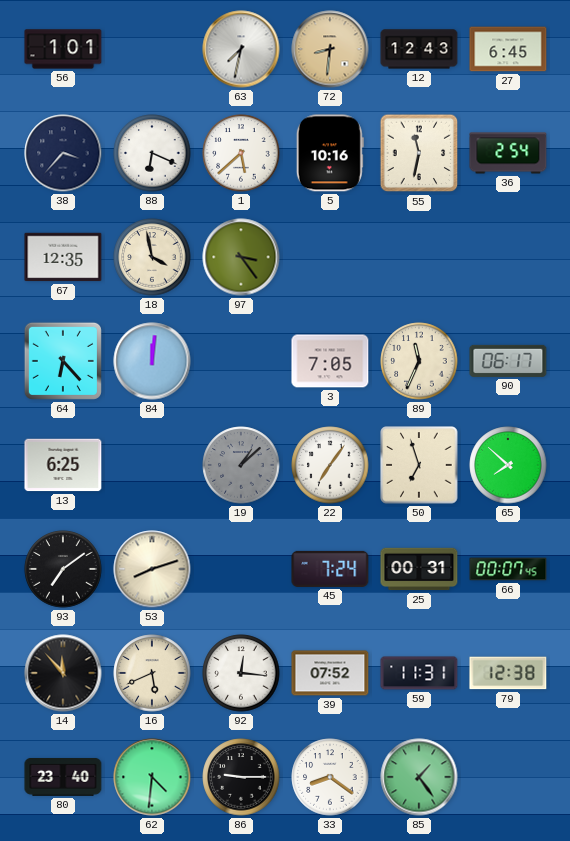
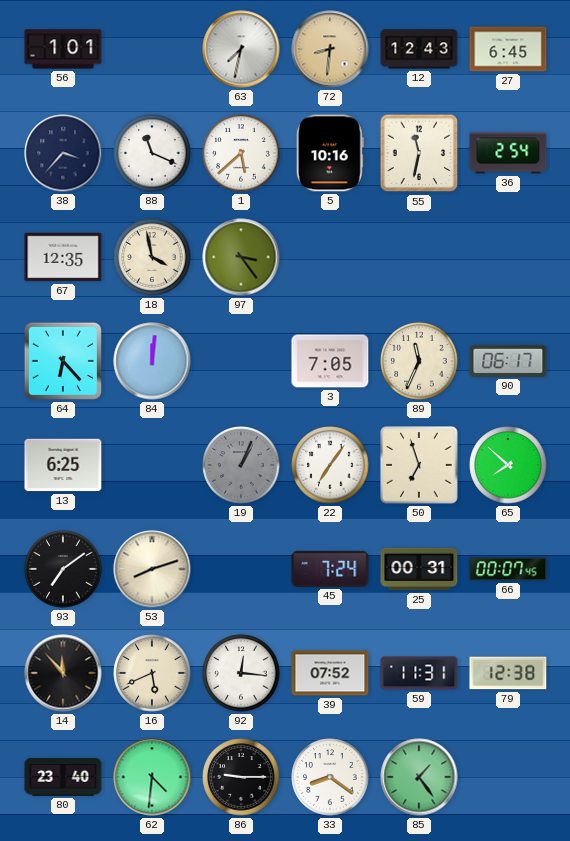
88: 6:19 -> 11:19 (152, 153)
19: 1:08 -> 1:04 (241, 465)
